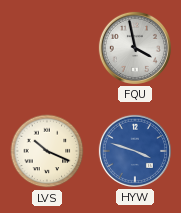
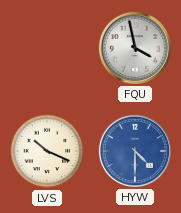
HYW: 3:48 -> 4:30 (135, 151)
